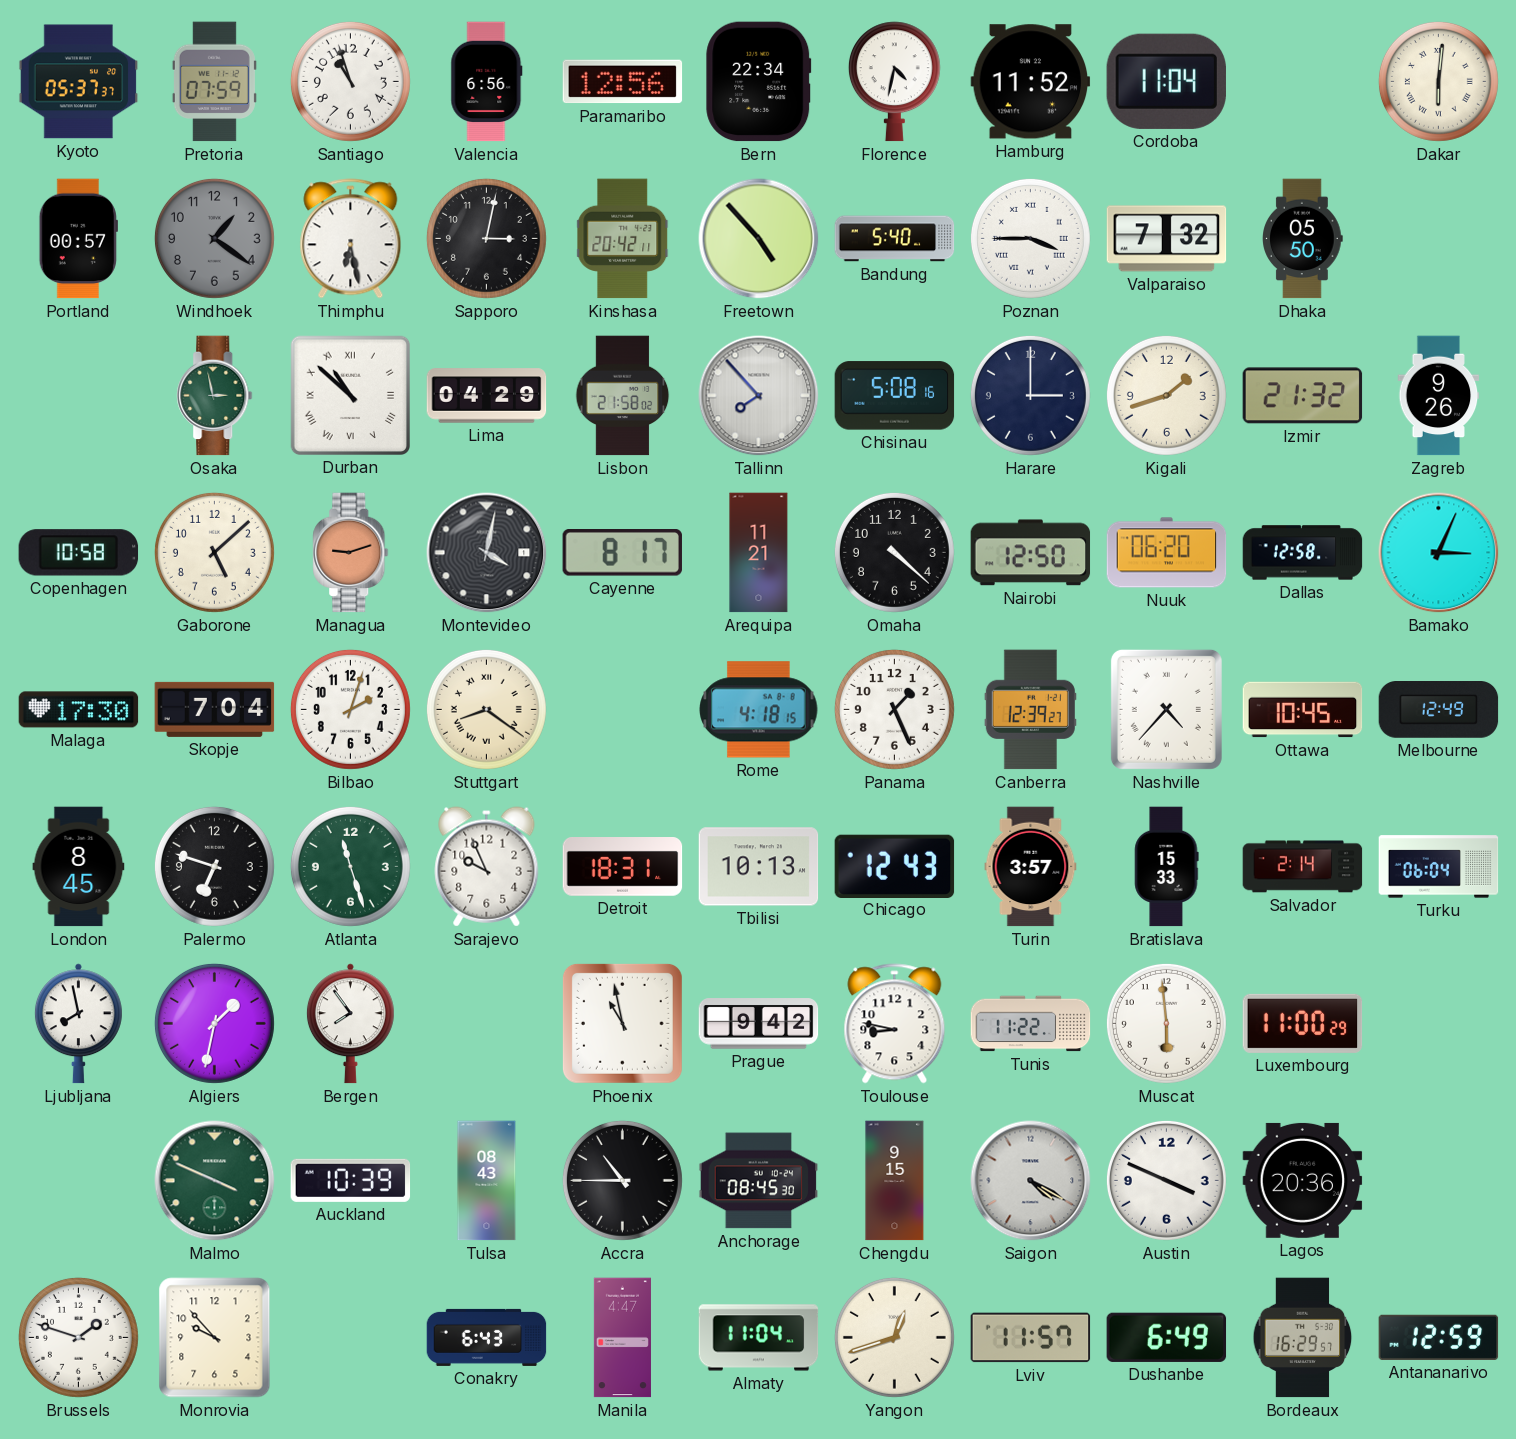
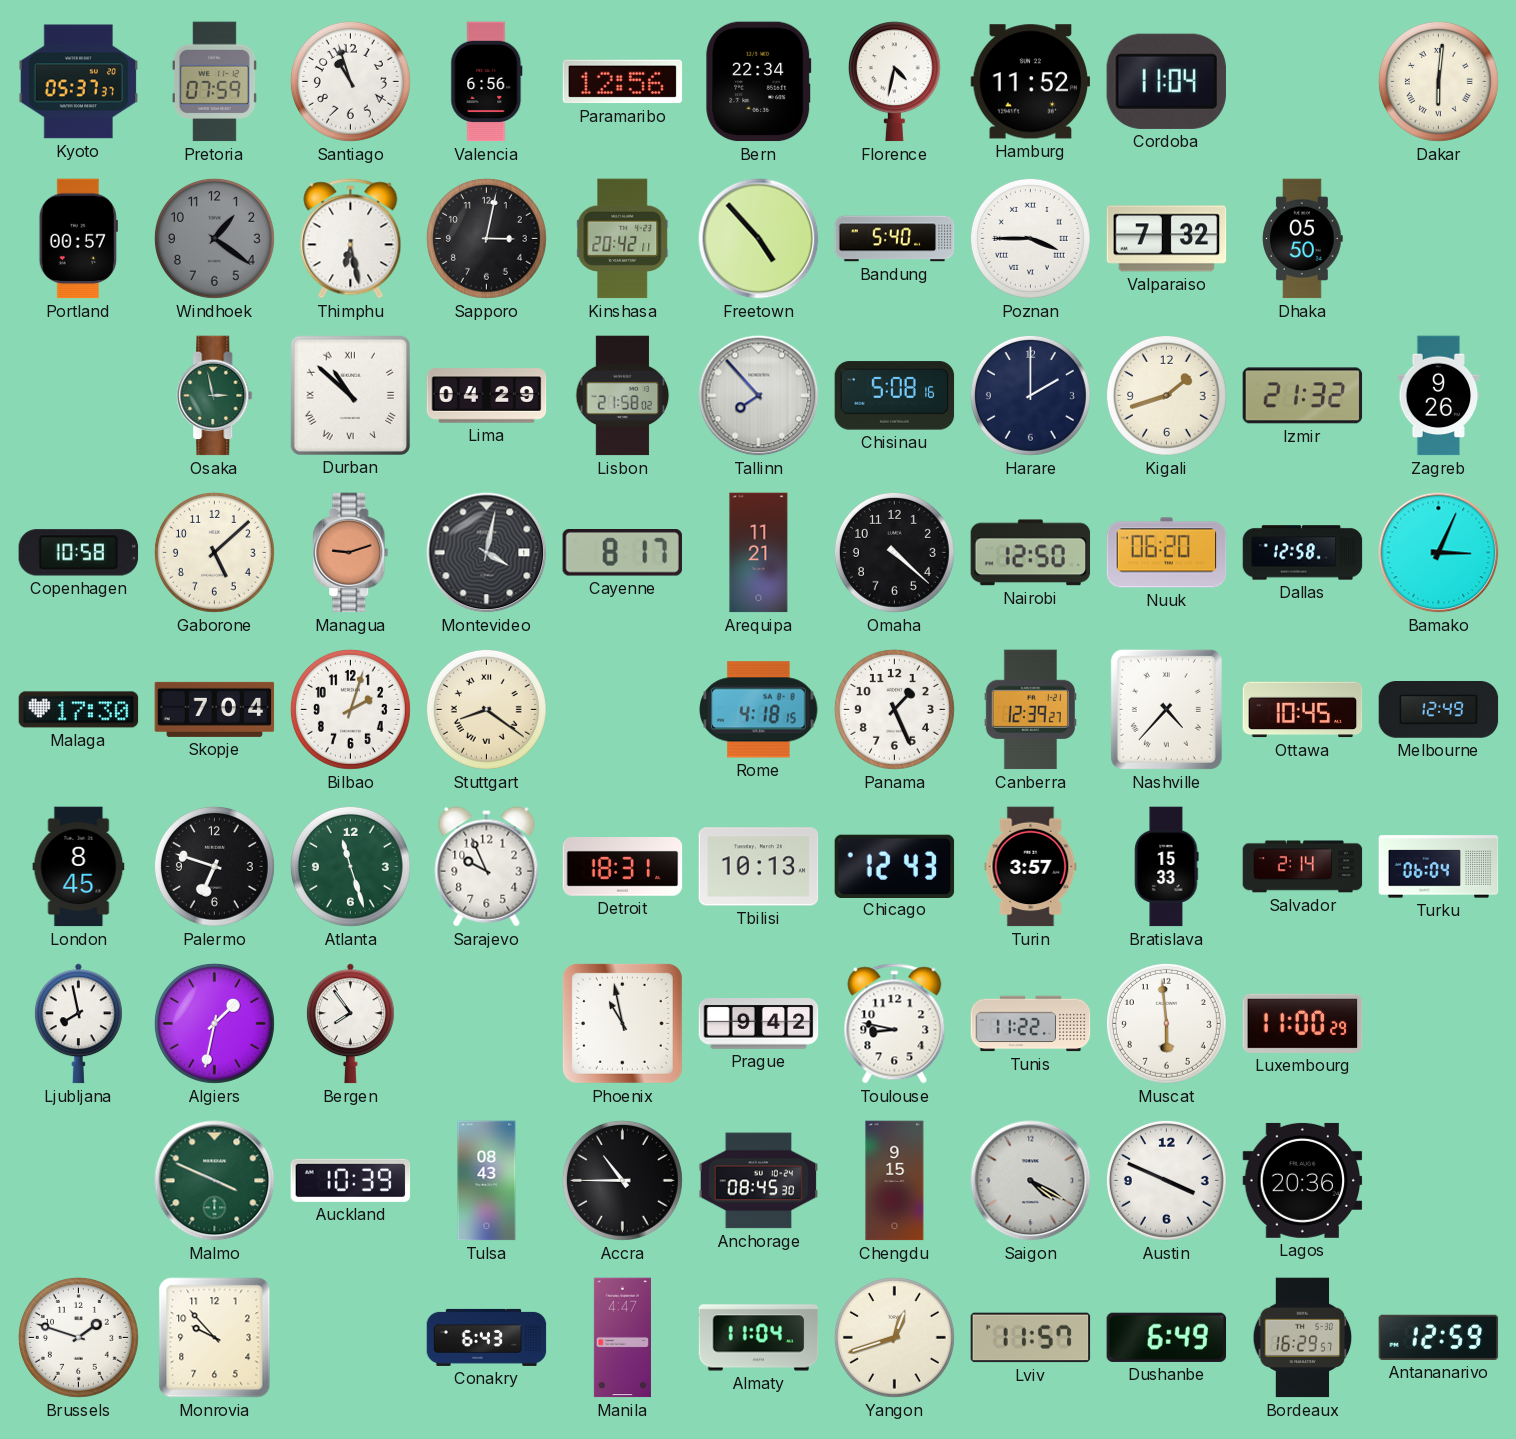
Harare: 3:00 -> 2:00 (1030, 395)
